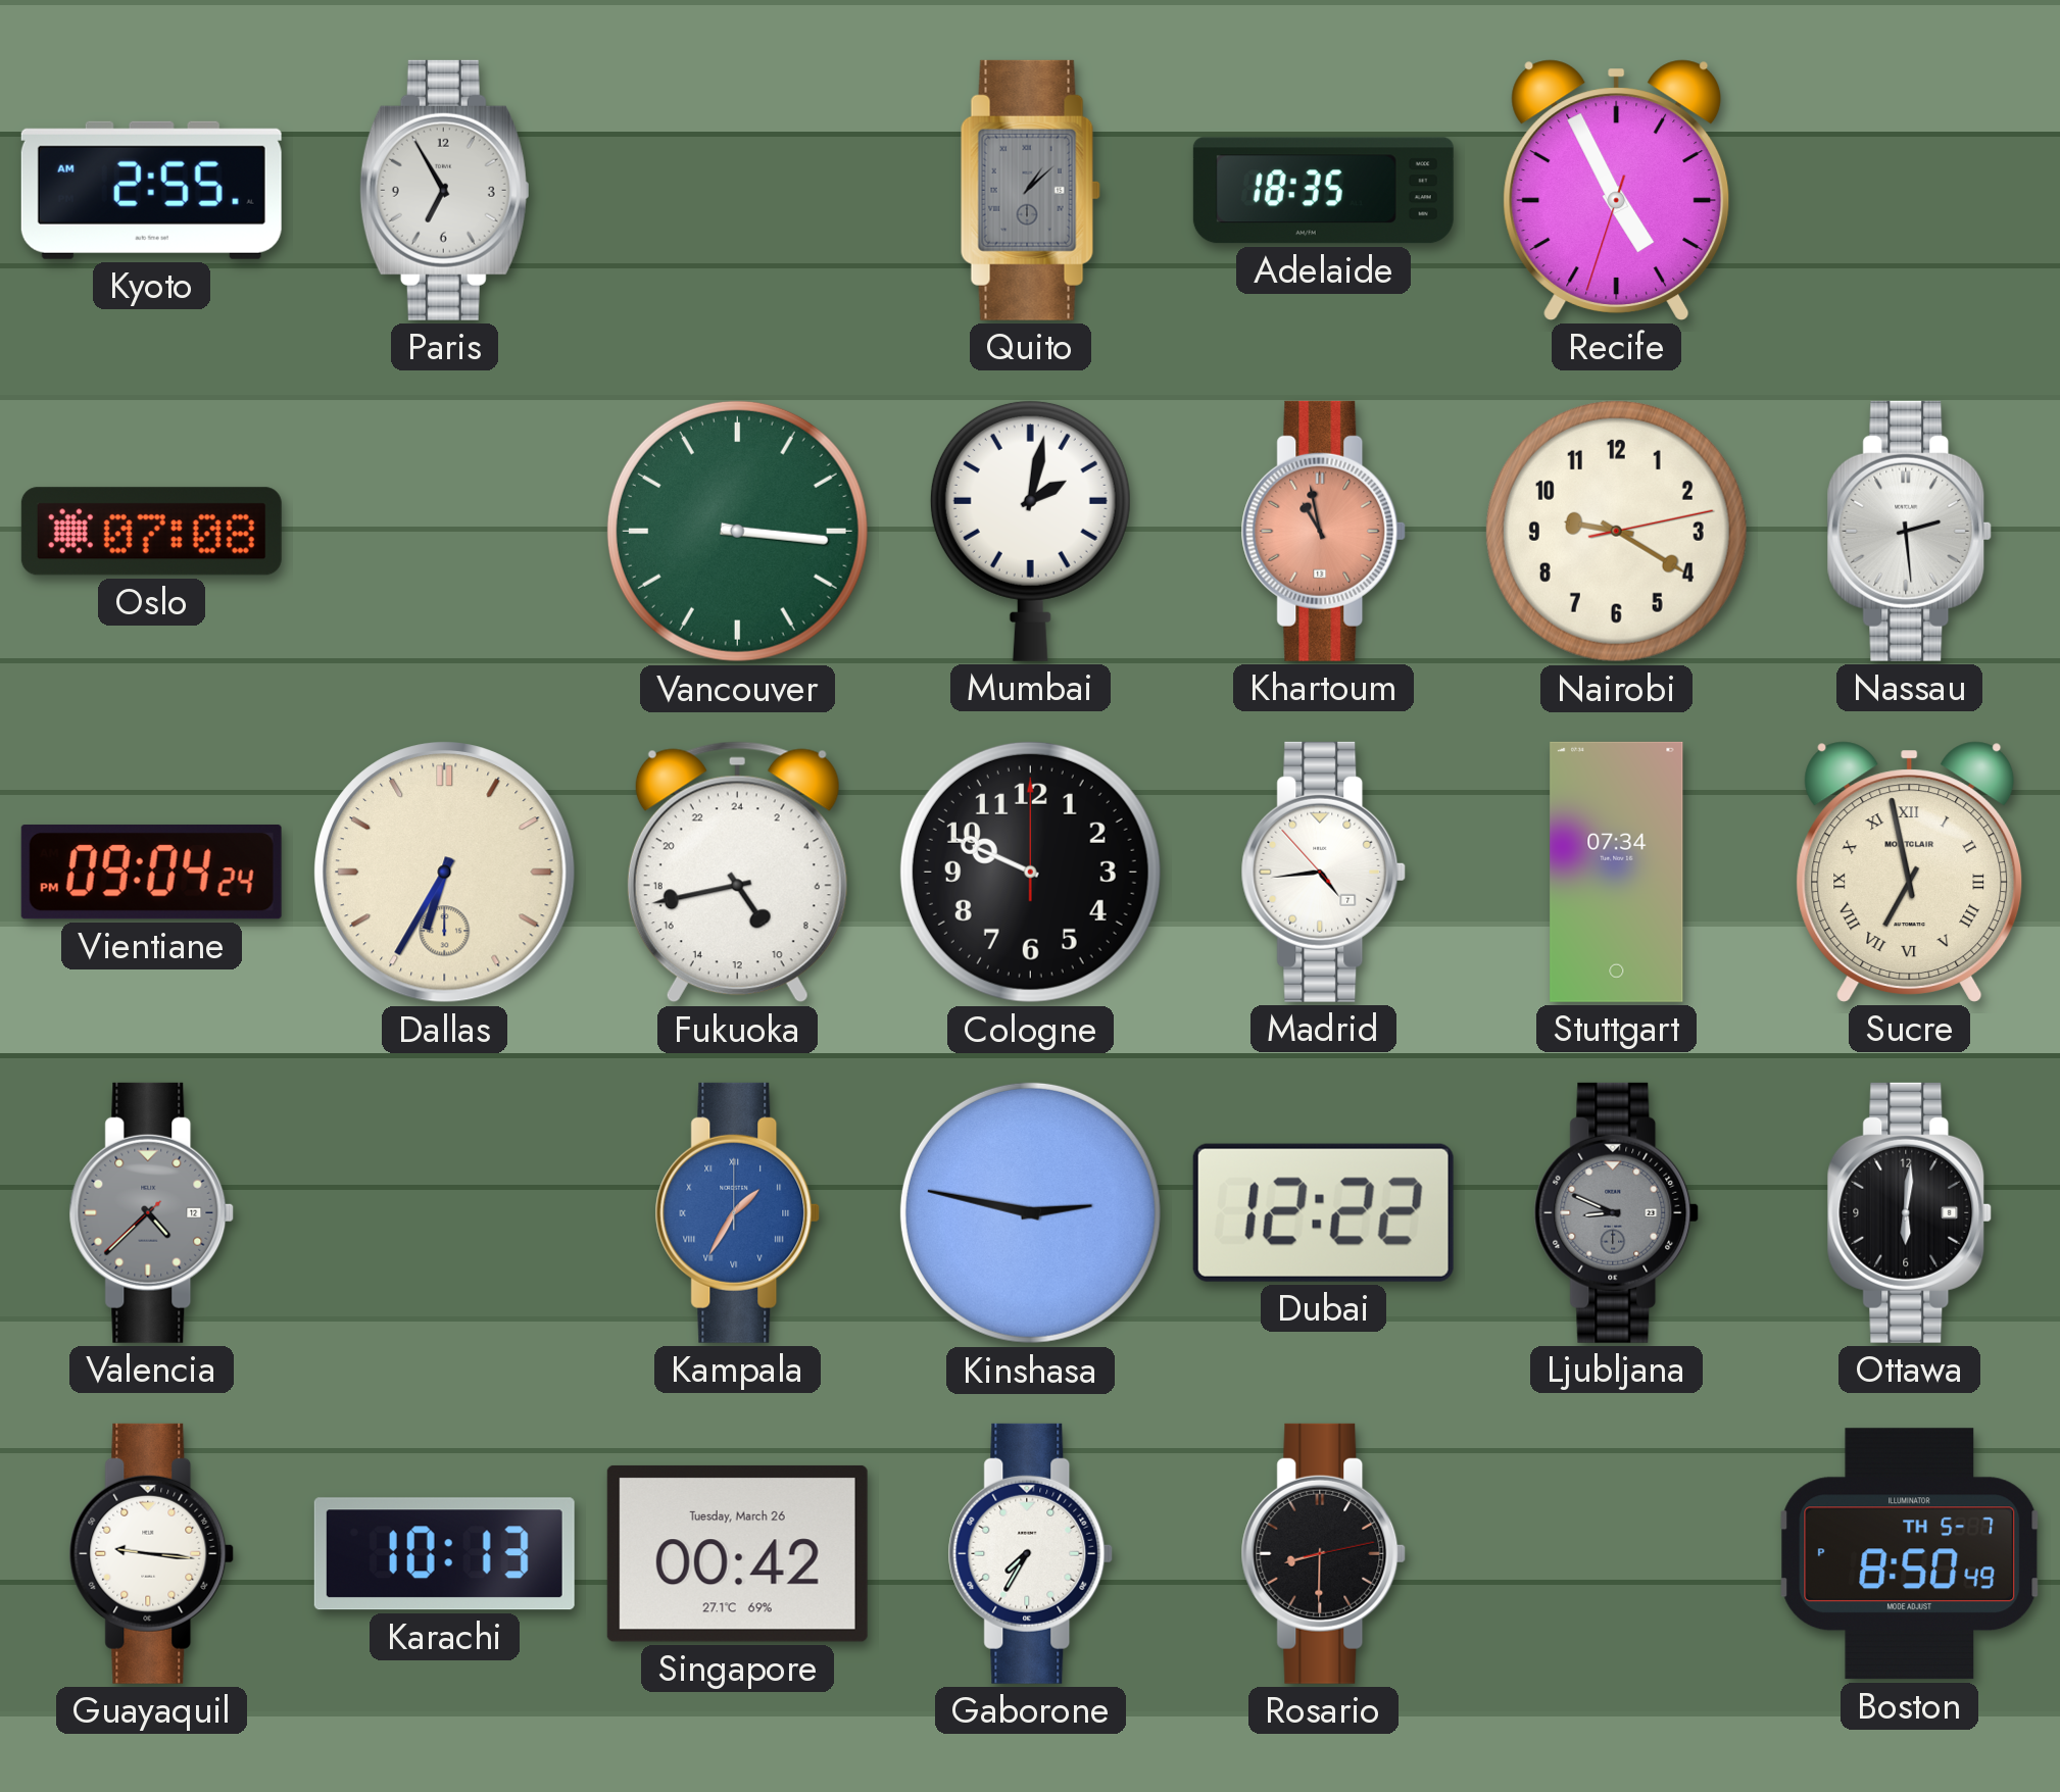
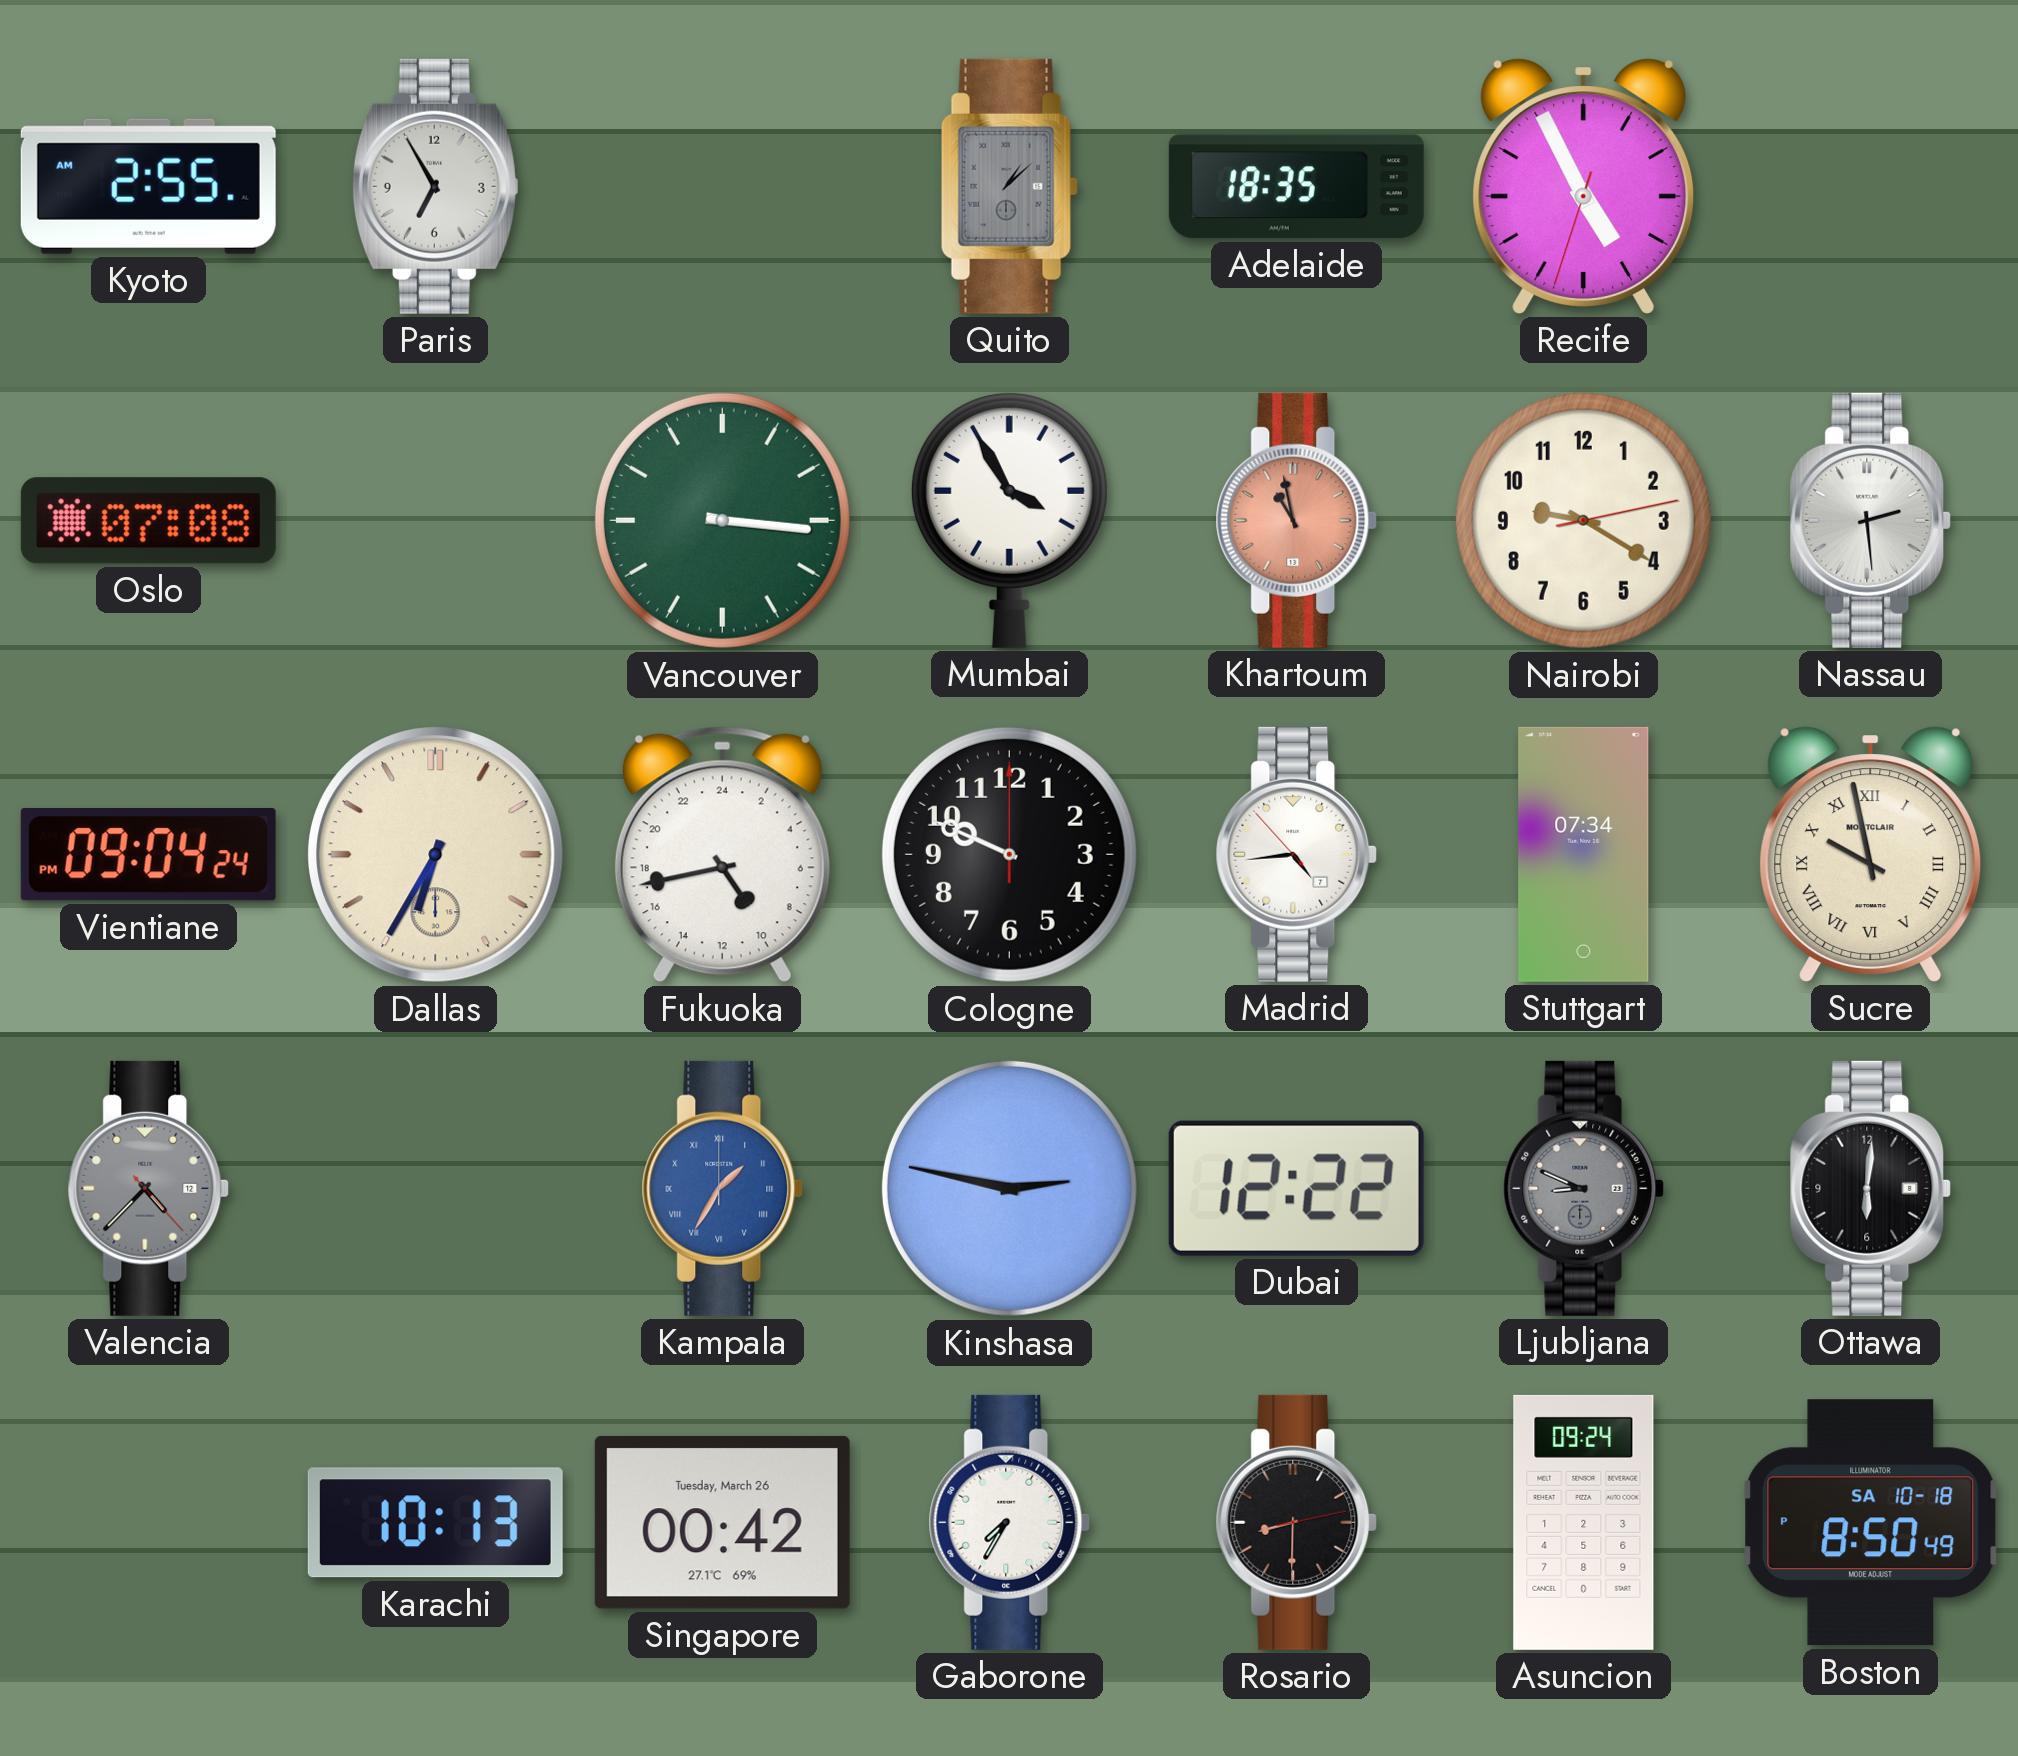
Mumbai: 2:02 -> 3:55 (1009, 520)
Sucre: 6:58 -> 9:58 (1871, 854)
Valencia: 4:37:38 -> 4:37:23 (149, 1188)
Guayaquil: 9:16 -> none (152, 1553)
Asuncion: none -> 09:24 (1584, 1522)
Boston date: TH 5-7 -> SA 10-18 (1871, 1523)
